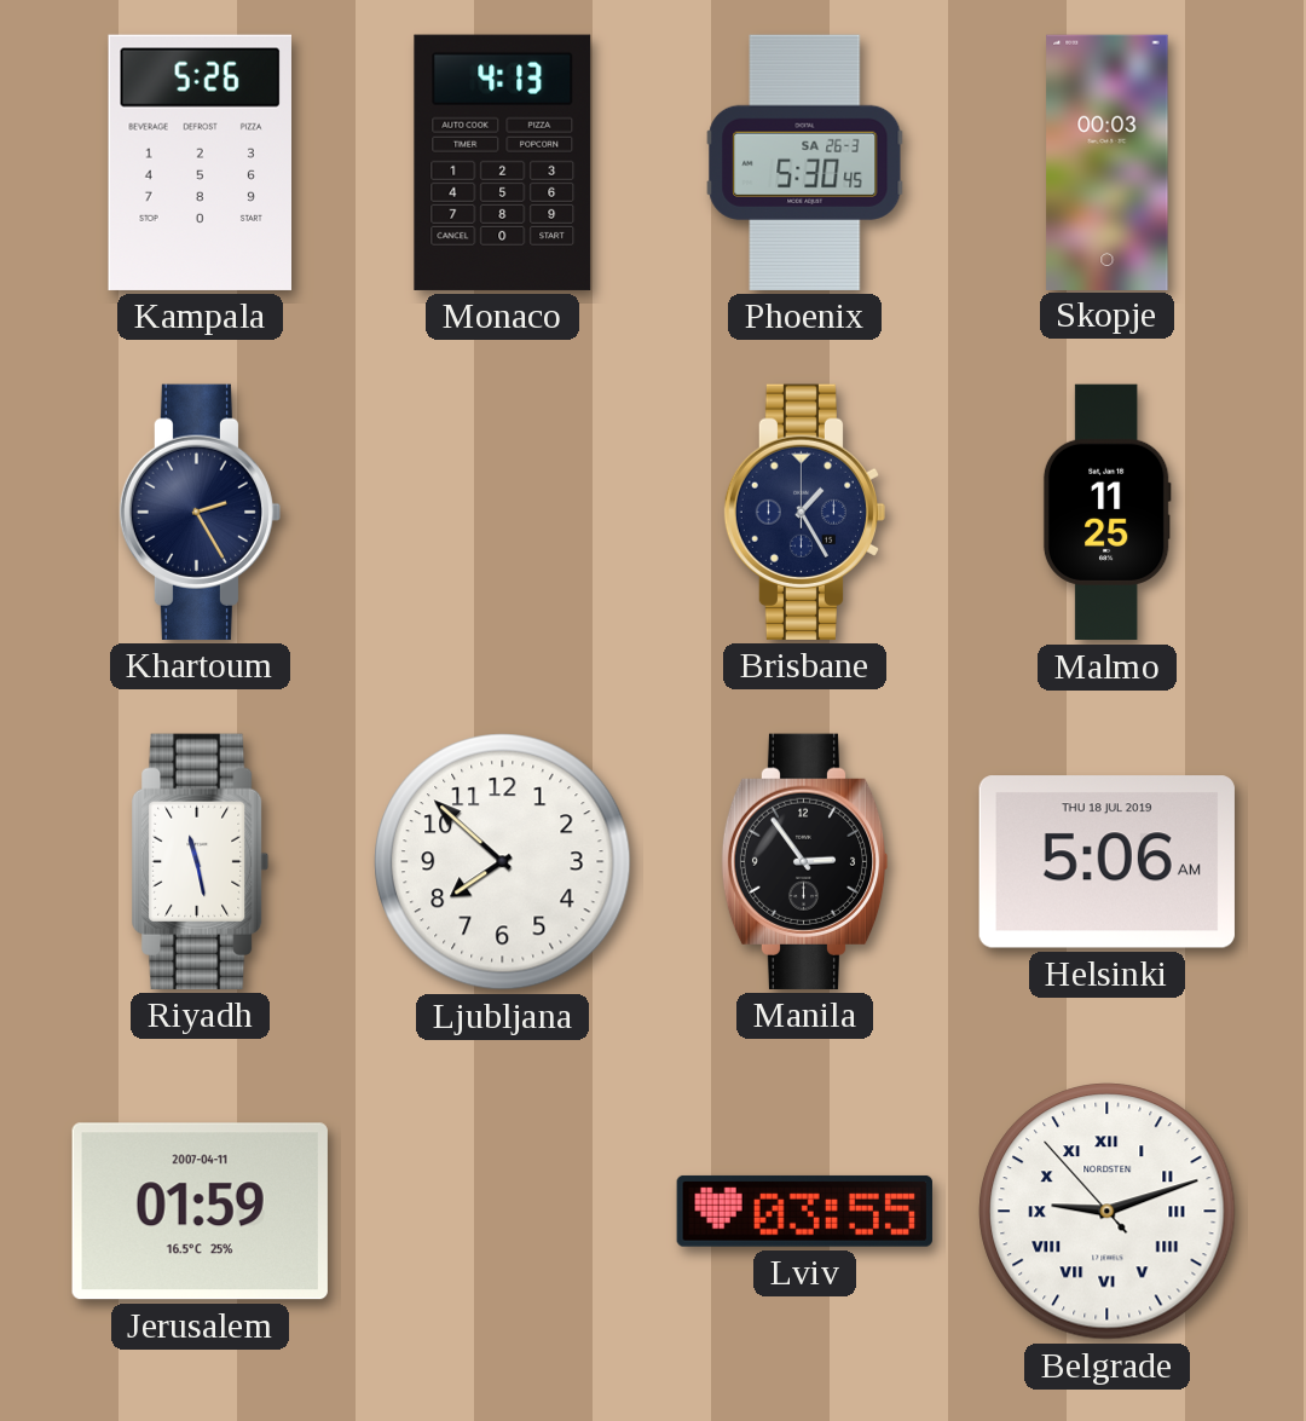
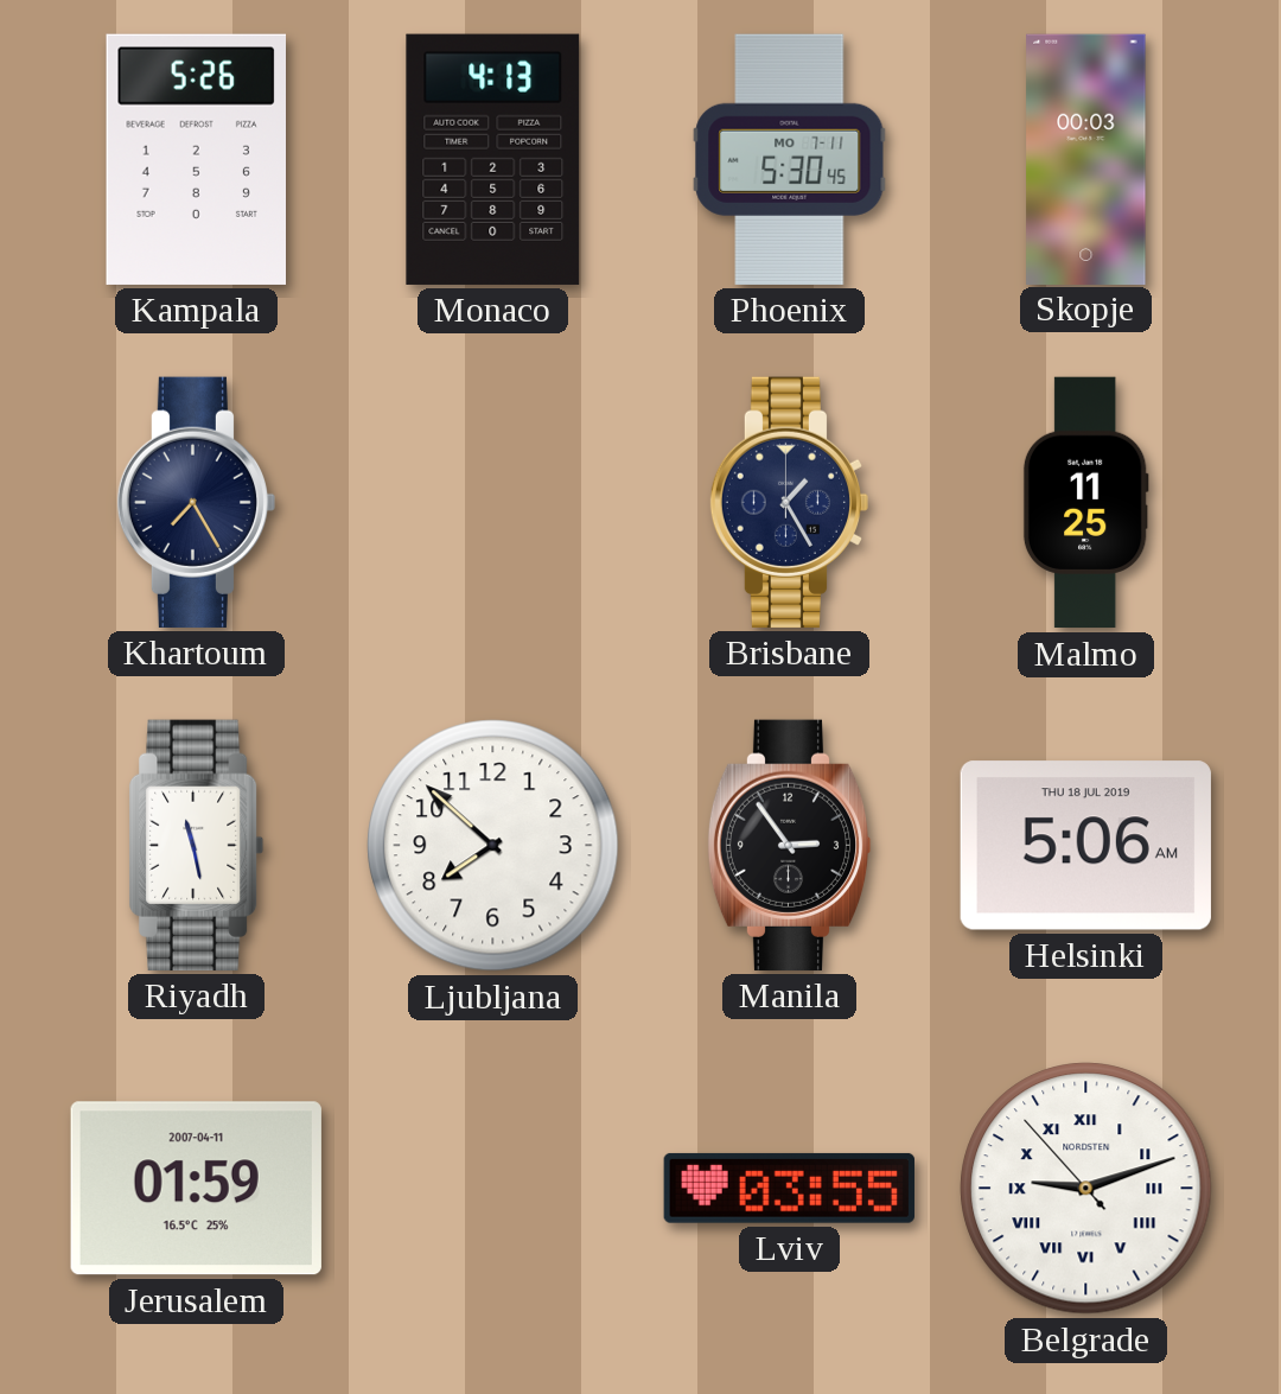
Phoenix date: SA 26-3 -> MO 7-11 (790, 159)
Khartoum: 2:25 -> 7:25 (197, 502)
